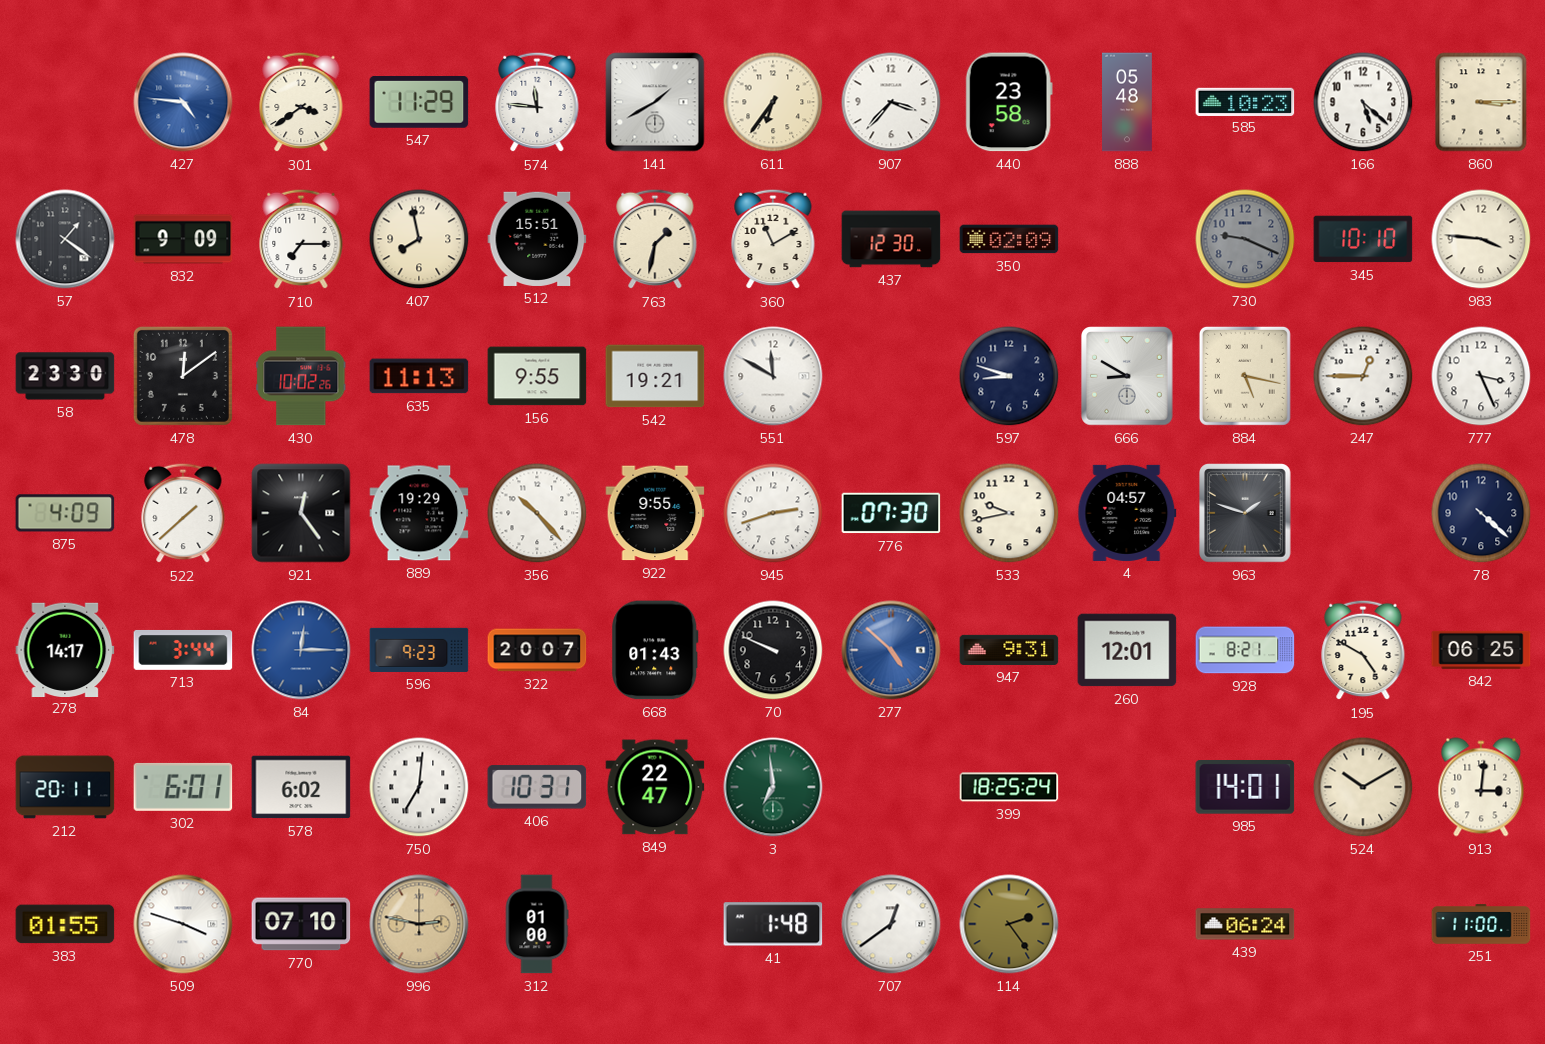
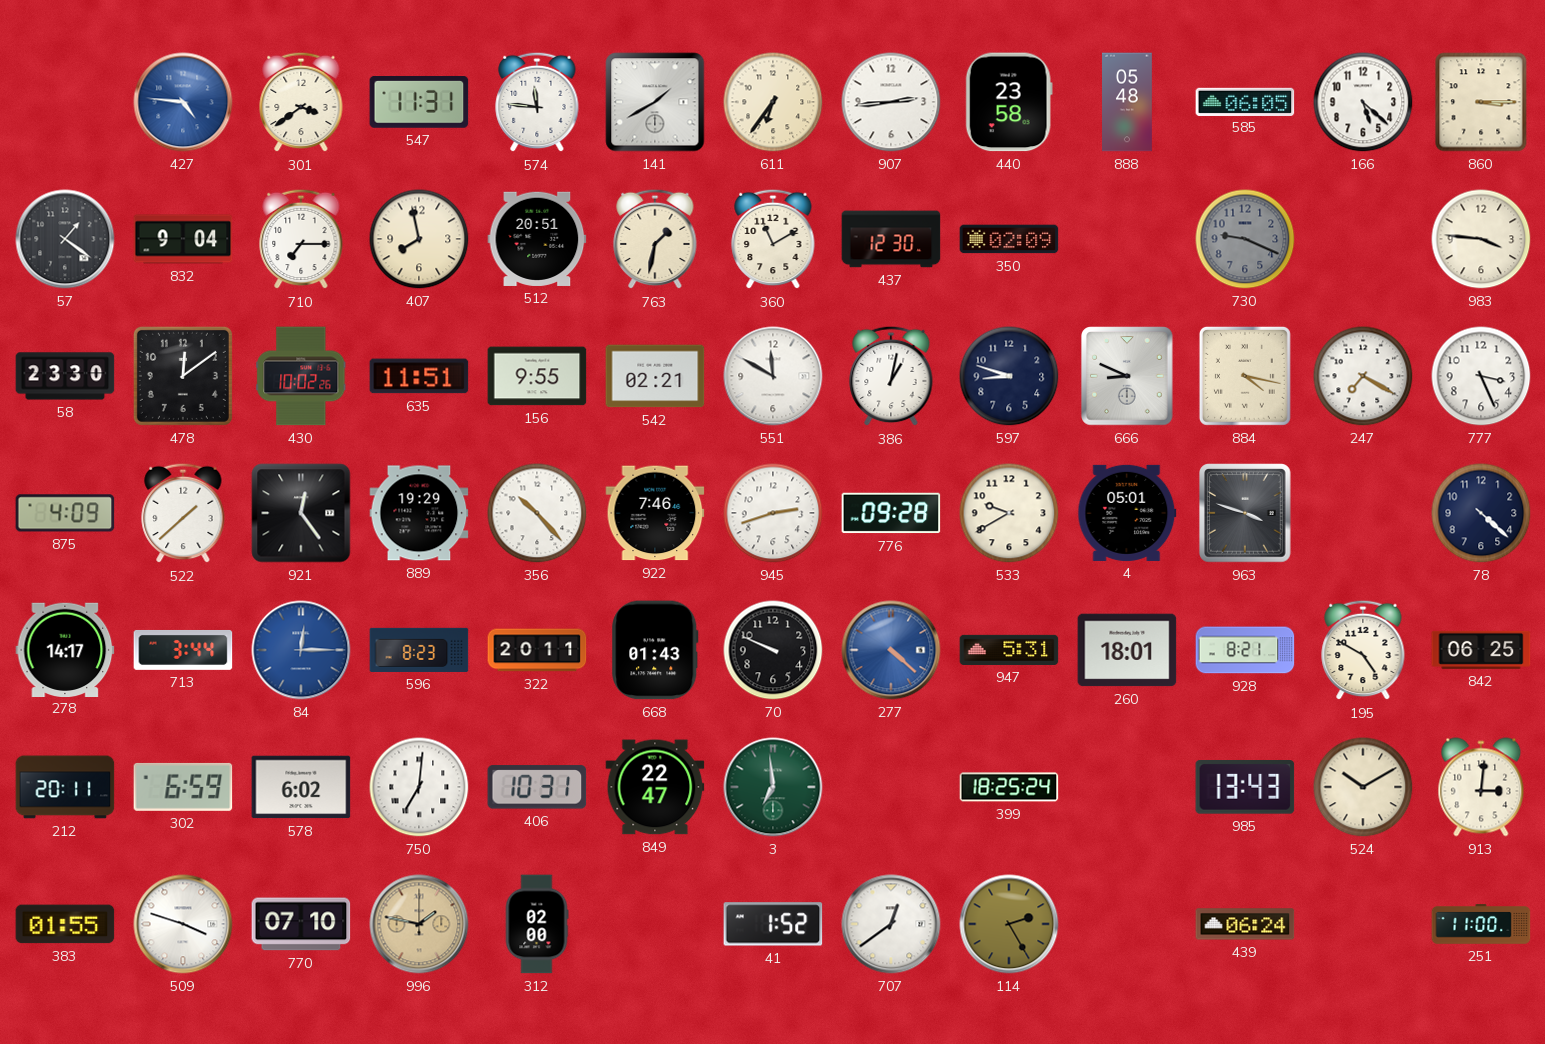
547: 11:29 -> 11:31 (419, 103)
907: 3:37 -> 2:44 (891, 102)
585: 10:23 -> 06:05 (1245, 101)
832: 9:09 -> 9:04 (183, 239)
512: 15:51 -> 20:51 (537, 239)
345: 10:10 -> none (1363, 239)
635: 11:13 -> 11:51 (419, 376)
542: 19:21 -> 02:21 (655, 376)
386: none -> 1:02 (891, 376)
666: 8:50 -> 8:49 (1127, 376)
884: 5:17 -> 4:17 (1245, 376)
247: 12:45 -> 7:20 (1363, 376)
922: 9:55 -> 7:46 (655, 513)
776: 07:30 -> 09:28 (891, 513)
533: 9:43 -> 9:40 (1009, 513)
4: 04:57 -> 05:01 (1127, 513)
963: 1:48 -> 3:48 (1245, 513)
596: 9:23 -> 8:23 (419, 650)
322: 20:07 -> 20:11 (537, 650)
277: 4:52 -> 4:22 (891, 650)
947: 9:31 -> 5:31 (1009, 650)
260: 12:01 -> 18:01 (1127, 650)
302: 6:01 -> 6:59 (183, 787)
985: 14:01 -> 13:43 (1245, 788)
996: 2:47 -> 1:47 (419, 924)
312: 01:00 -> 02:00 (537, 924)
41: 1:48 -> 1:52 (773, 924)
114: 2:24 -> 2:25 (1009, 924)
